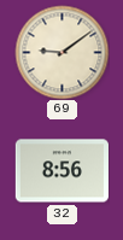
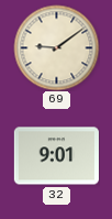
32: 8:56 -> 9:01 (56, 156)
